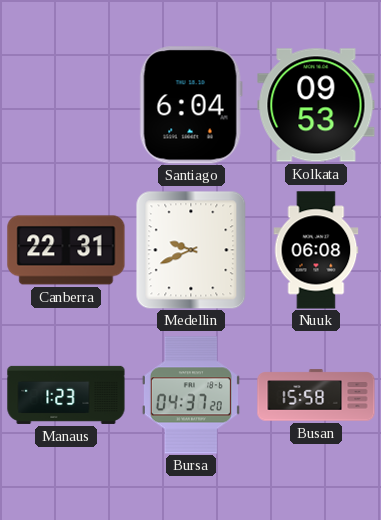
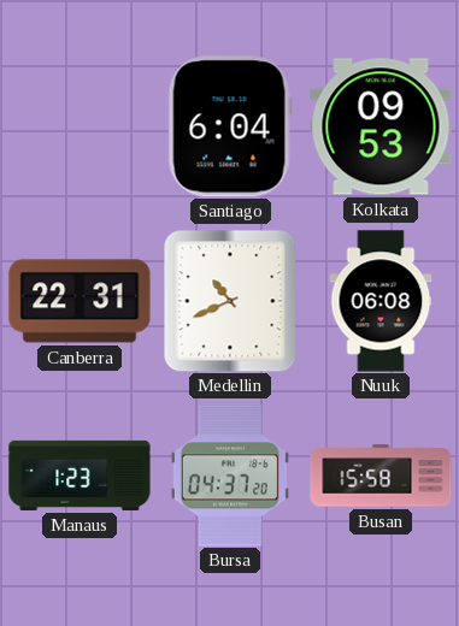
Medellin: 9:41 -> 10:41 (230, 301)
